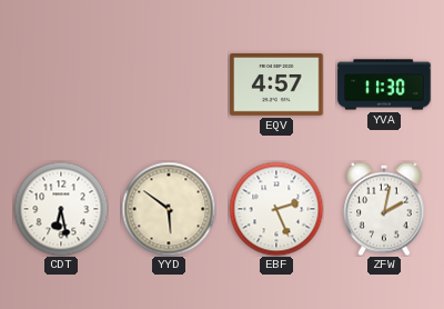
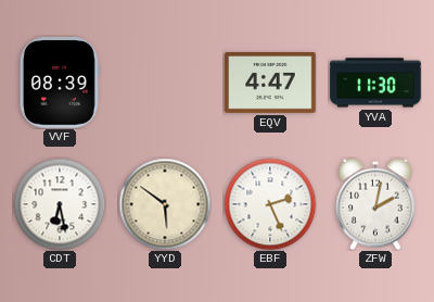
VVF: none -> 08:39 (60, 83)
EQV: 4:57 -> 4:47 (270, 84)
